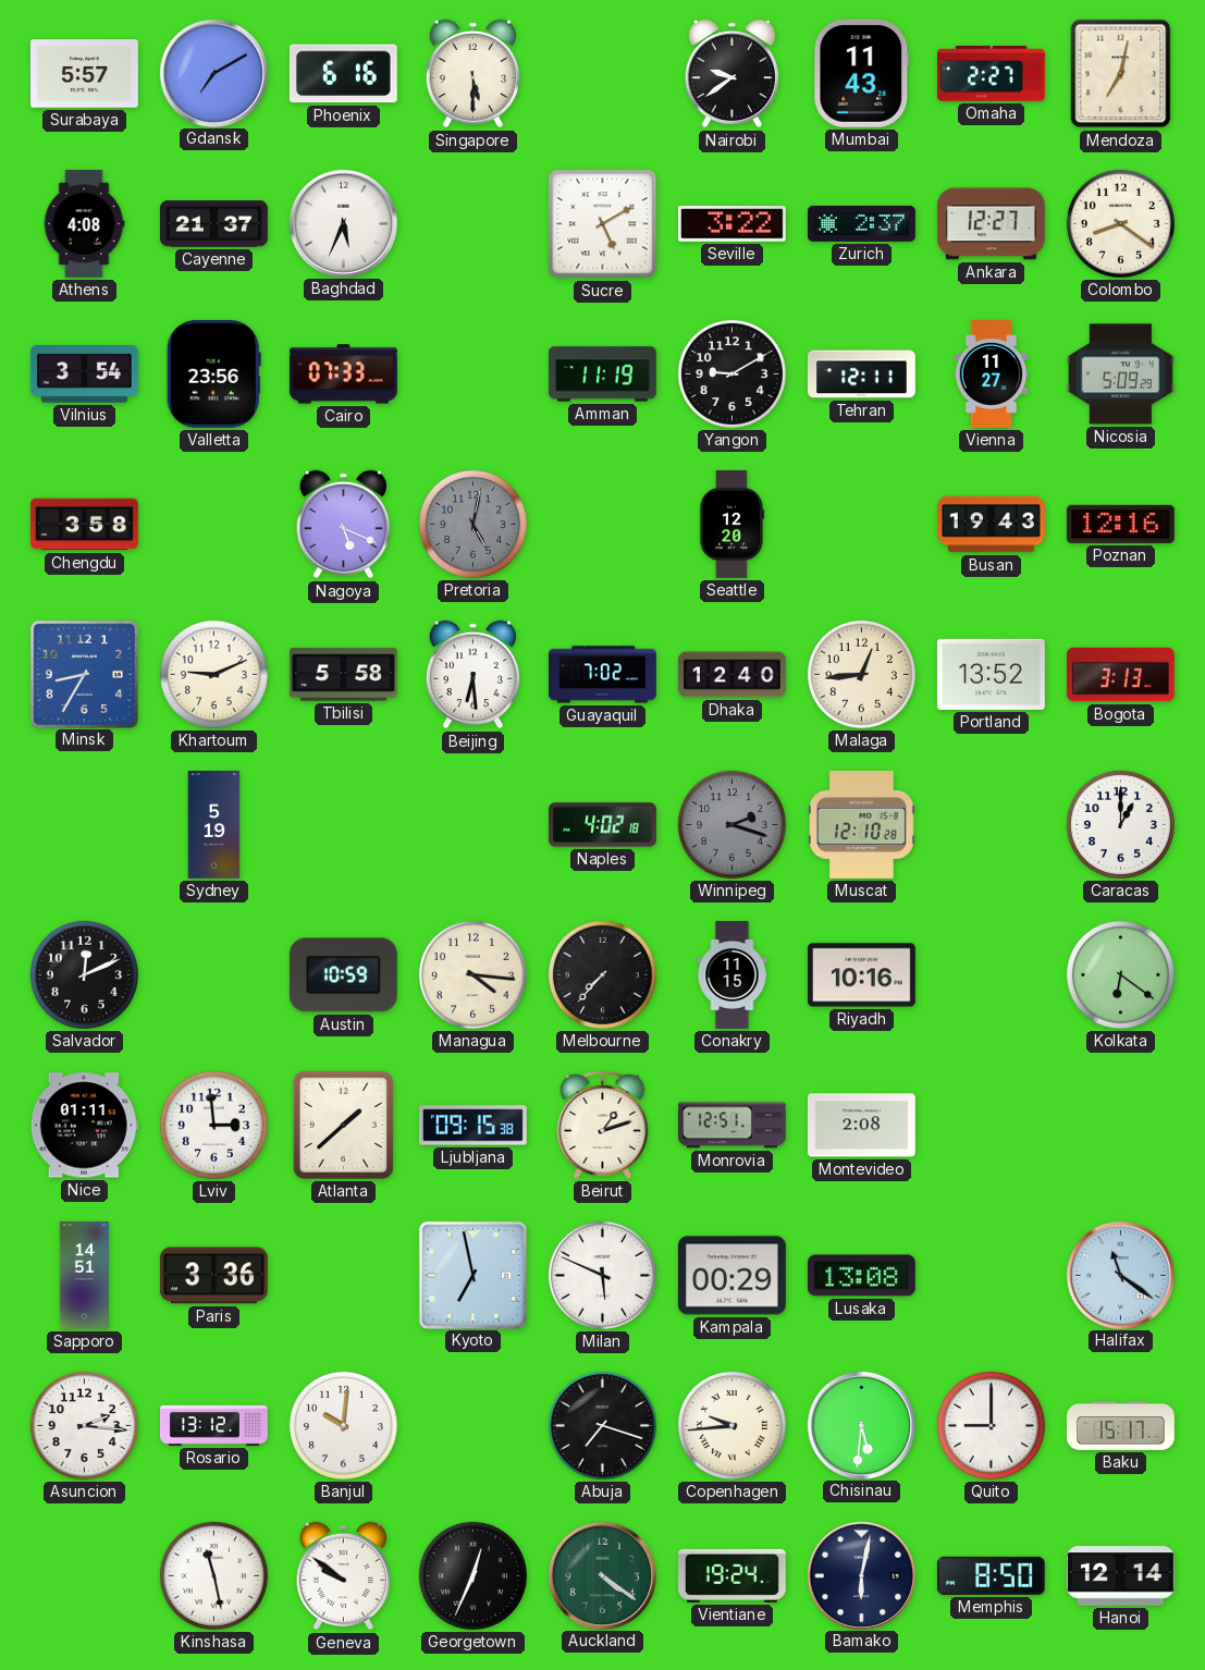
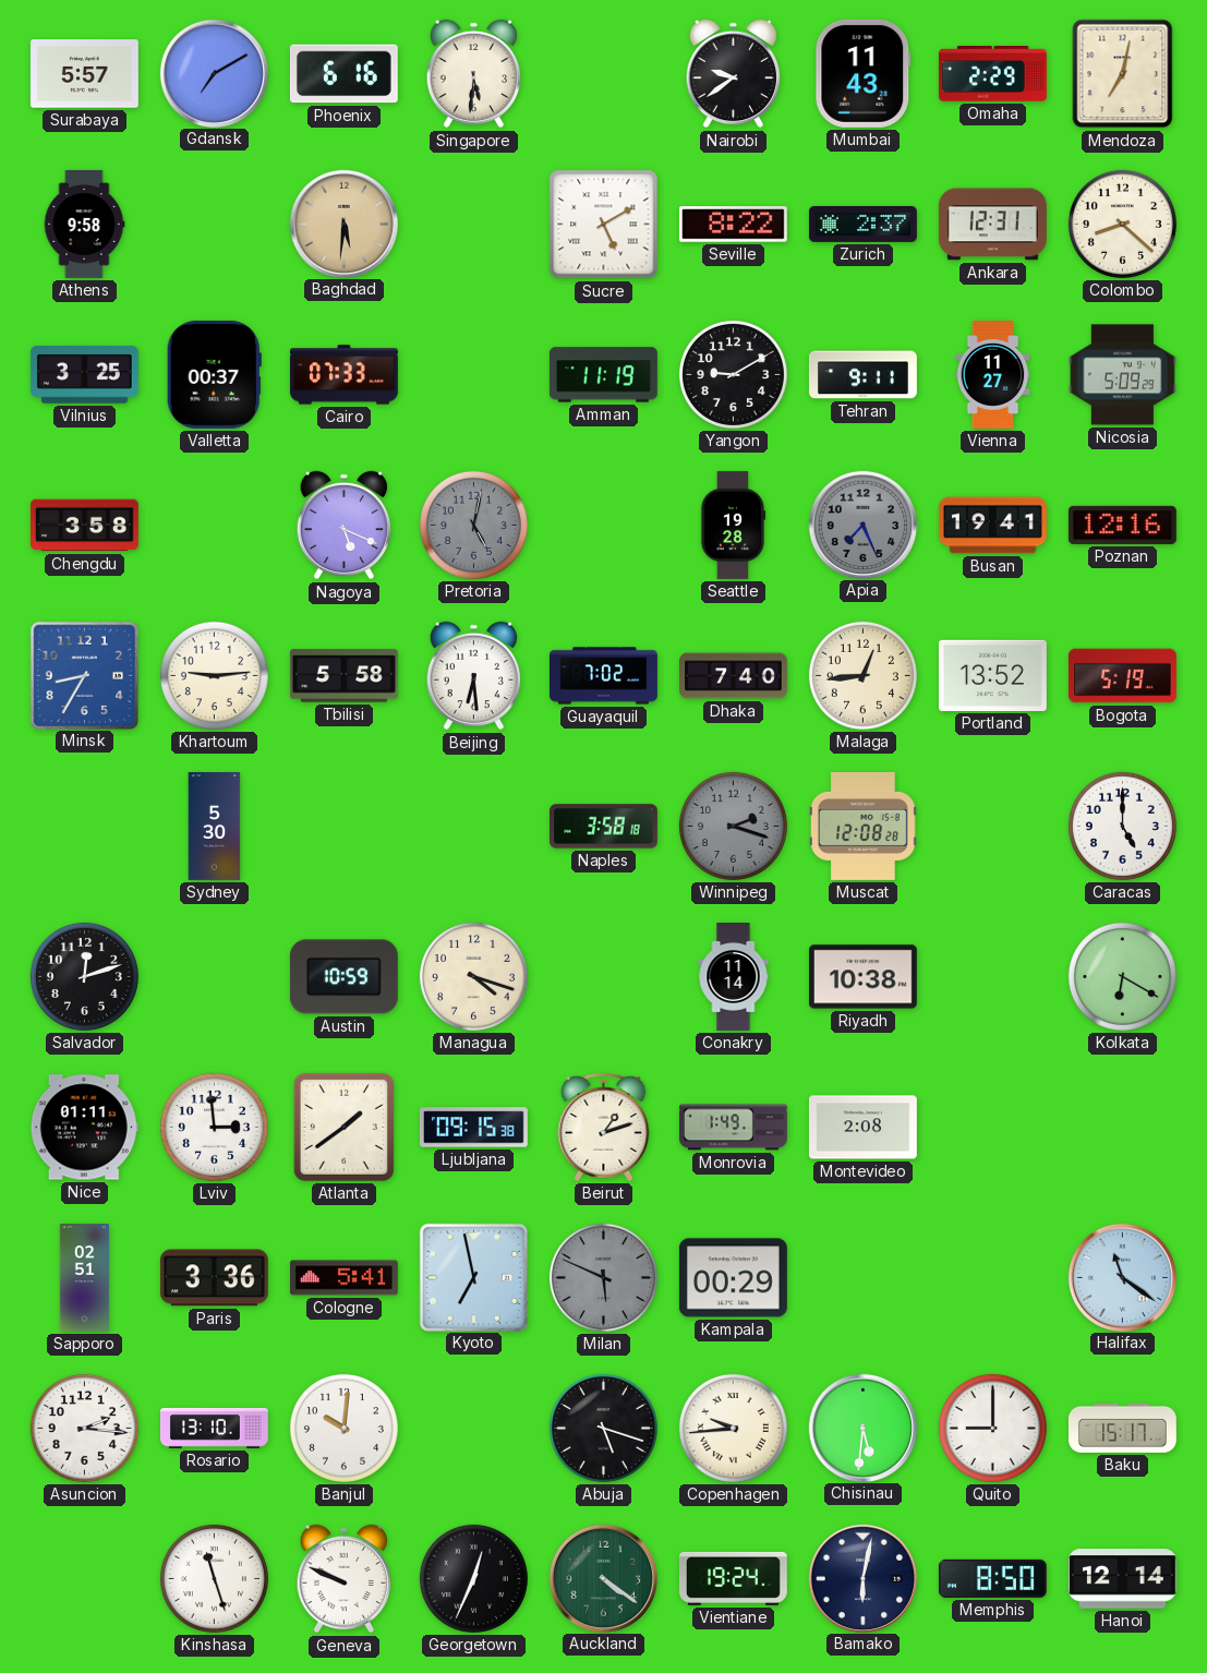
Singapore: 5:30 -> 5:31 (474, 74)
Omaha: 2:27 -> 2:29 (992, 74)
Athens: 4:08 -> 9:58 (84, 224)
Cayenne: 21:37 -> none (213, 224)
Baghdad: 5:34 -> 5:31 (343, 224)
Baghdad dial: white -> champagne (343, 224)
Seville: 3:22 -> 8:22 (733, 225)
Ankara: 12:27 -> 12:31 (992, 225)
Colombo: 8:21 -> 8:22 (1122, 224)
Vilnius: 3:54 -> 3:25 (84, 375)
Valletta: 23:56 -> 00:37 (214, 374)
Tehran: 12:11 -> 9:11 (862, 375)
Seattle: 12:20 -> 19:28 (733, 525)
Apia: none -> 7:26 (862, 525)
Busan: 19:43 -> 19:41 (992, 526)
Khartoum: 9:11 -> 9:14 (214, 675)
Dhaka: 12:40 -> 7:40 (734, 676)
Bogota: 3:13 -> 5:19 (1122, 676)
Sydney: 5:19 -> 5:30 (215, 827)
Naples: 4:02 -> 3:58 (604, 827)
Muscat: 12:10 -> 12:08 (862, 826)
Caracas: 1:00 -> 5:00 (1122, 826)
Salvador: 12:11 -> 12:12 (84, 976)
Managua: 4:16 -> 4:18 (473, 976)
Melbourne: 7:37 -> none (602, 974)
Conakry: 11:15 -> 11:14 (734, 977)
Riyadh: 10:16 -> 10:38 (862, 977)
Kolkata: 6:21 -> 6:20 (1122, 976)
Atlanta: 1:38 -> 1:39 (343, 1127)
Monrovia: 12:51 -> 1:49 (733, 1128)
Sapporo: 14:51 -> 02:51 (84, 1278)
Cologne: none -> 5:41 (343, 1278)
Milan dial: white -> grey (603, 1277)
Lusaka: 13:08 -> none (861, 1276)
Rosario: 13:12 -> 13:10 (214, 1428)
Abuja: 7:18 -> 5:18 (603, 1428)
Kinshasa: 11:28 -> 11:27 (214, 1578)
Geneva: 9:51 -> 9:49 (345, 1579)
